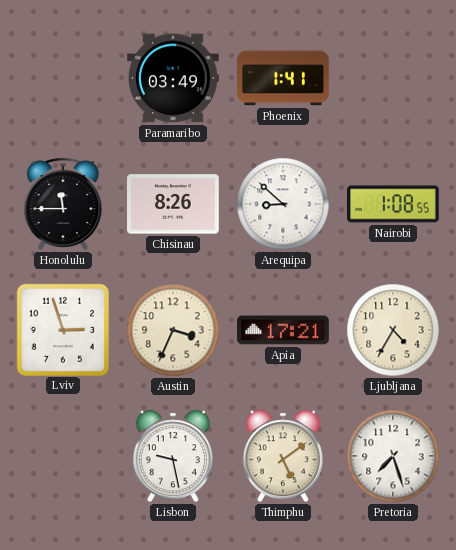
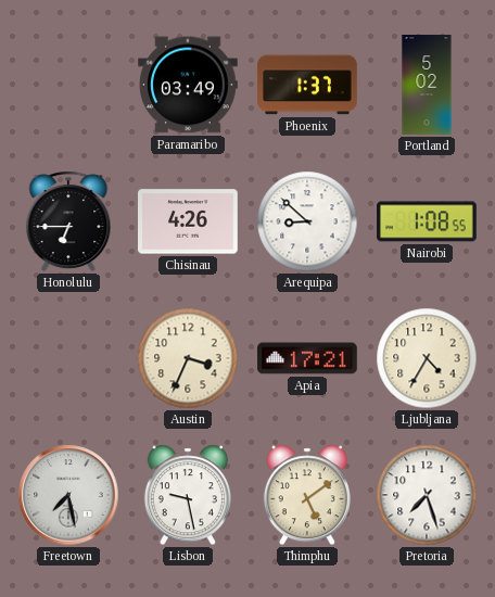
Phoenix: 1:41 -> 1:37 (307, 85)
Portland: none -> 5:02 (427, 85)
Honolulu: 11:45 -> 6:45 (68, 221)
Chisinau: 8:26 -> 4:26 (188, 221)
Lviv: 2:57 -> none (62, 329)
Freetown: none -> 7:28 (68, 495)
